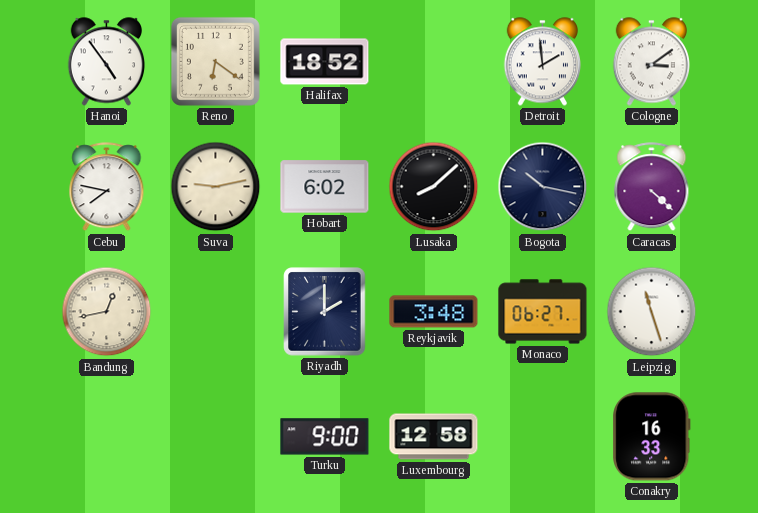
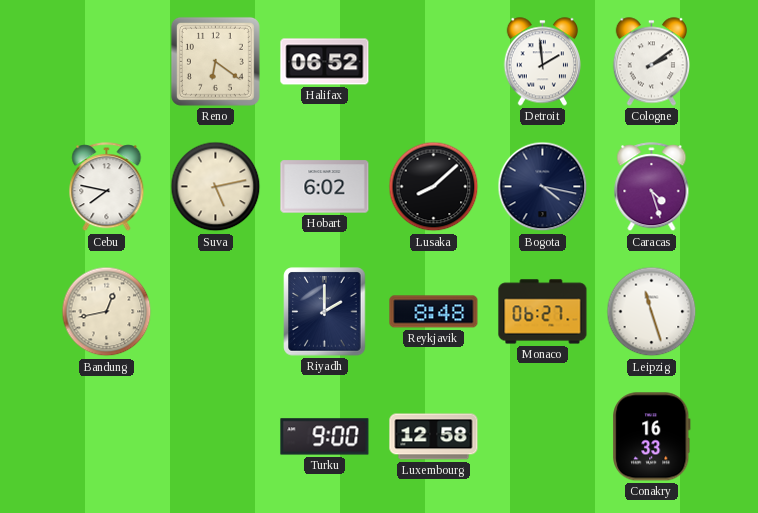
Hanoi: 4:54 -> none (106, 62)
Halifax: 18:52 -> 06:52 (325, 62)
Cologne: 3:09 -> 2:09 (651, 62)
Suva: 9:13 -> 5:13 (216, 187)
Bogota: 10:17 -> 4:17 (543, 187)
Caracas: 4:22 -> 4:27 (652, 187)
Reykjavik: 3:48 -> 8:48 (434, 312)
